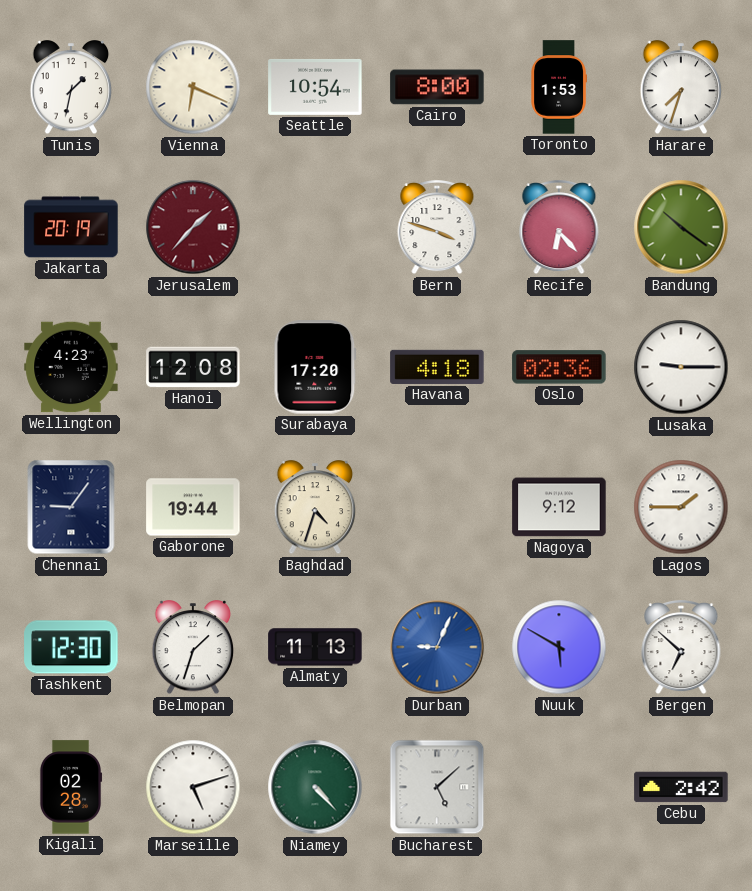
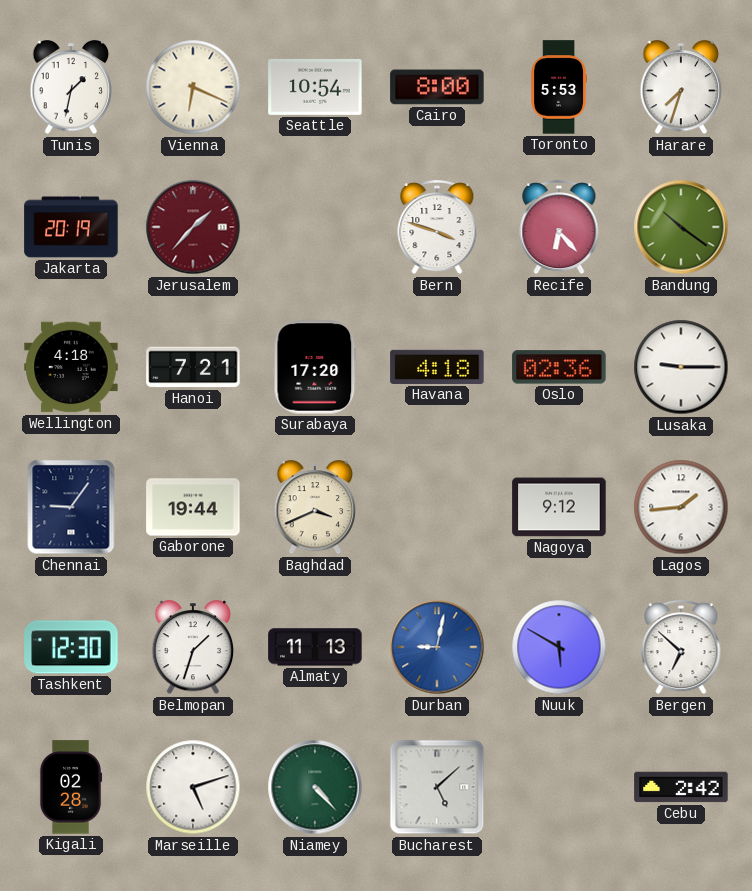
Toronto: 1:53 -> 5:53 (559, 87)
Wellington: 4:23 -> 4:18 (71, 367)
Hanoi: 12:08 -> 7:21 (193, 367)
Baghdad: 4:33 -> 3:41 (315, 508)
Lagos: 1:45 -> 1:44 (681, 507)
Durban: 9:04 -> 9:02 (437, 647)
